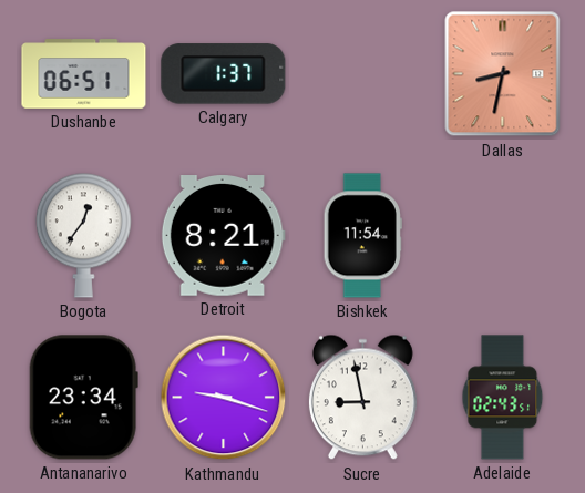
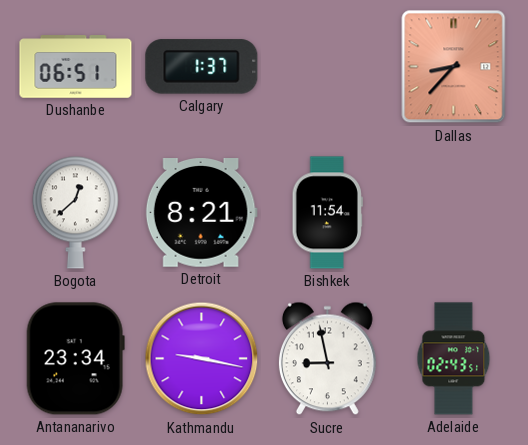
Dallas: 8:32 -> 8:37 (454, 67)
Bogota: 12:36 -> 12:38 (75, 212)
Kathmandu: 9:18 -> 9:17 (202, 359)
